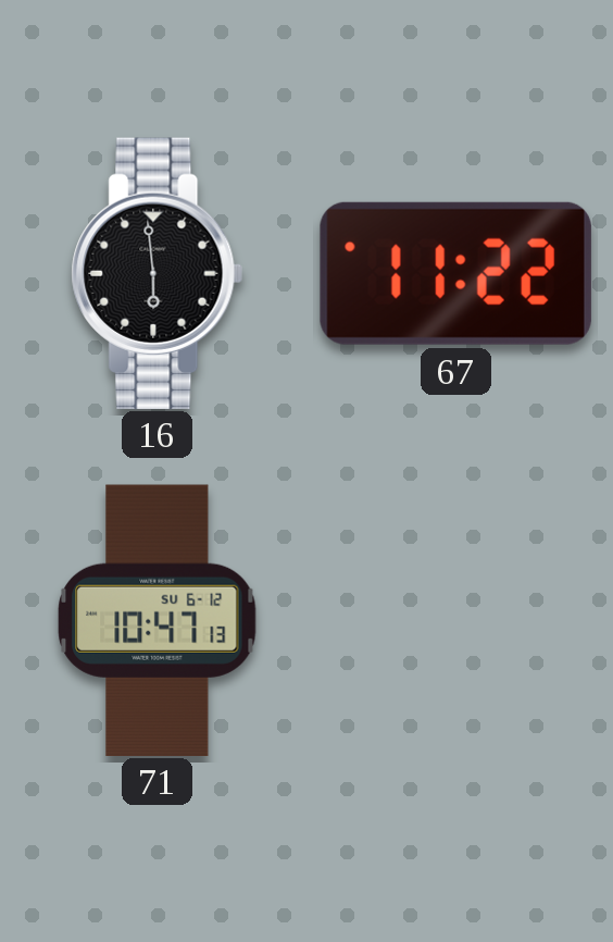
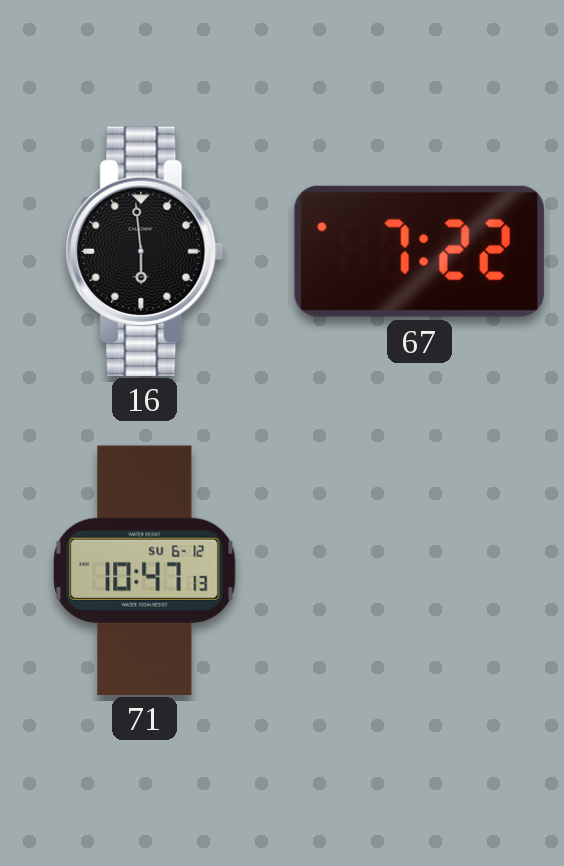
67: 11:22 -> 7:22 (419, 251)
